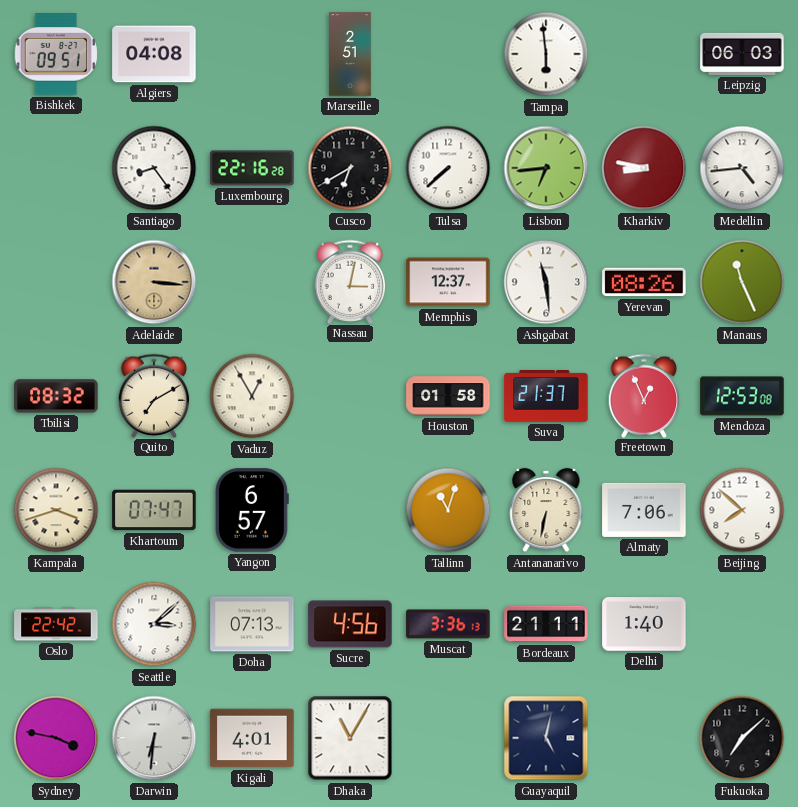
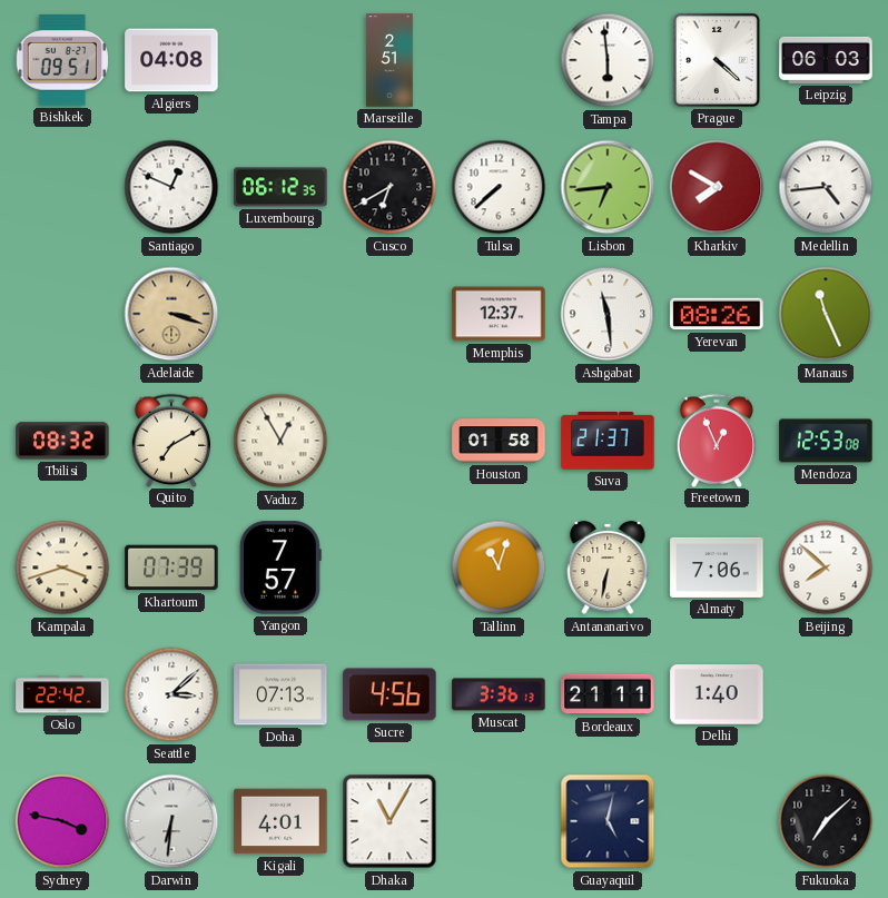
Prague: none -> 4:22 (717, 60)
Santiago: 8:24 -> 12:49 (171, 187)
Luxembourg: 22:16 -> 06:12 (280, 187)
Kharkiv: 8:47 -> 7:50 (717, 187)
Adelaide: 3:16 -> 3:18 (171, 314)
Nassau: 3:02 -> none (350, 281)
Khartoum: 07:47 -> 07:39 (171, 568)
Yangon: 6:57 -> 7:57 (280, 568)
